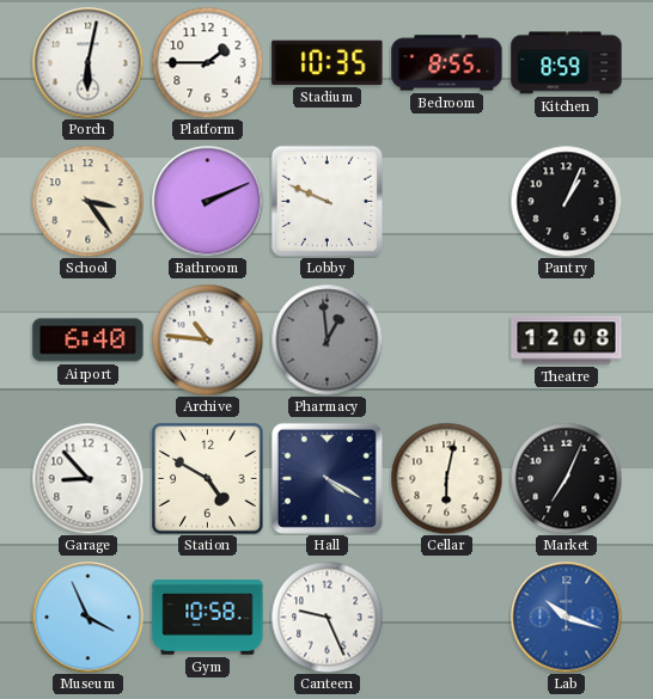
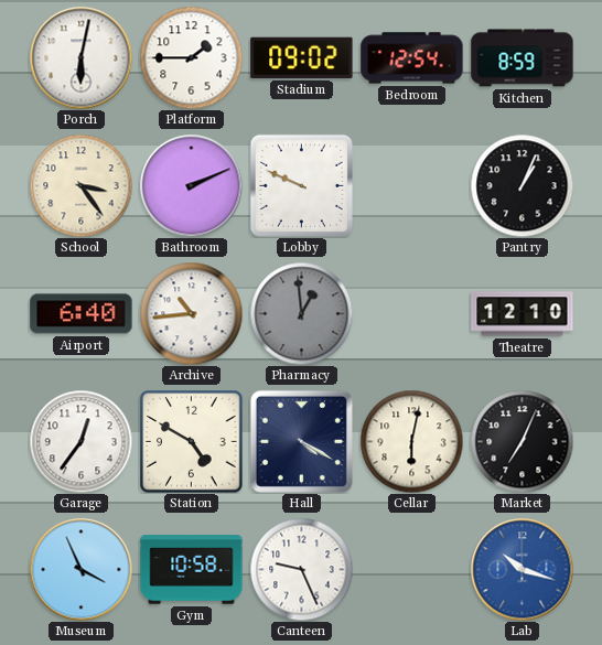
Stadium: 10:35 -> 09:02 (302, 57)
Bedroom: 8:55 -> 12:54 (412, 58)
Archive: 10:46 -> 10:44 (191, 313)
Theatre: 12:08 -> 12:10 (523, 314)
Garage: 8:53 -> 12:36 (80, 441)
